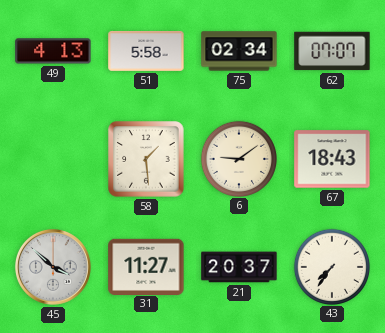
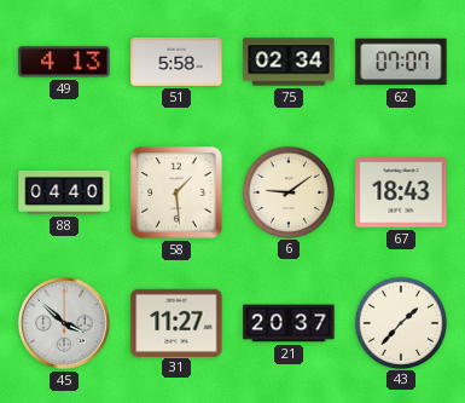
88: none -> 04:40 (64, 192)
43: 7:36 -> 1:37 (400, 322)
